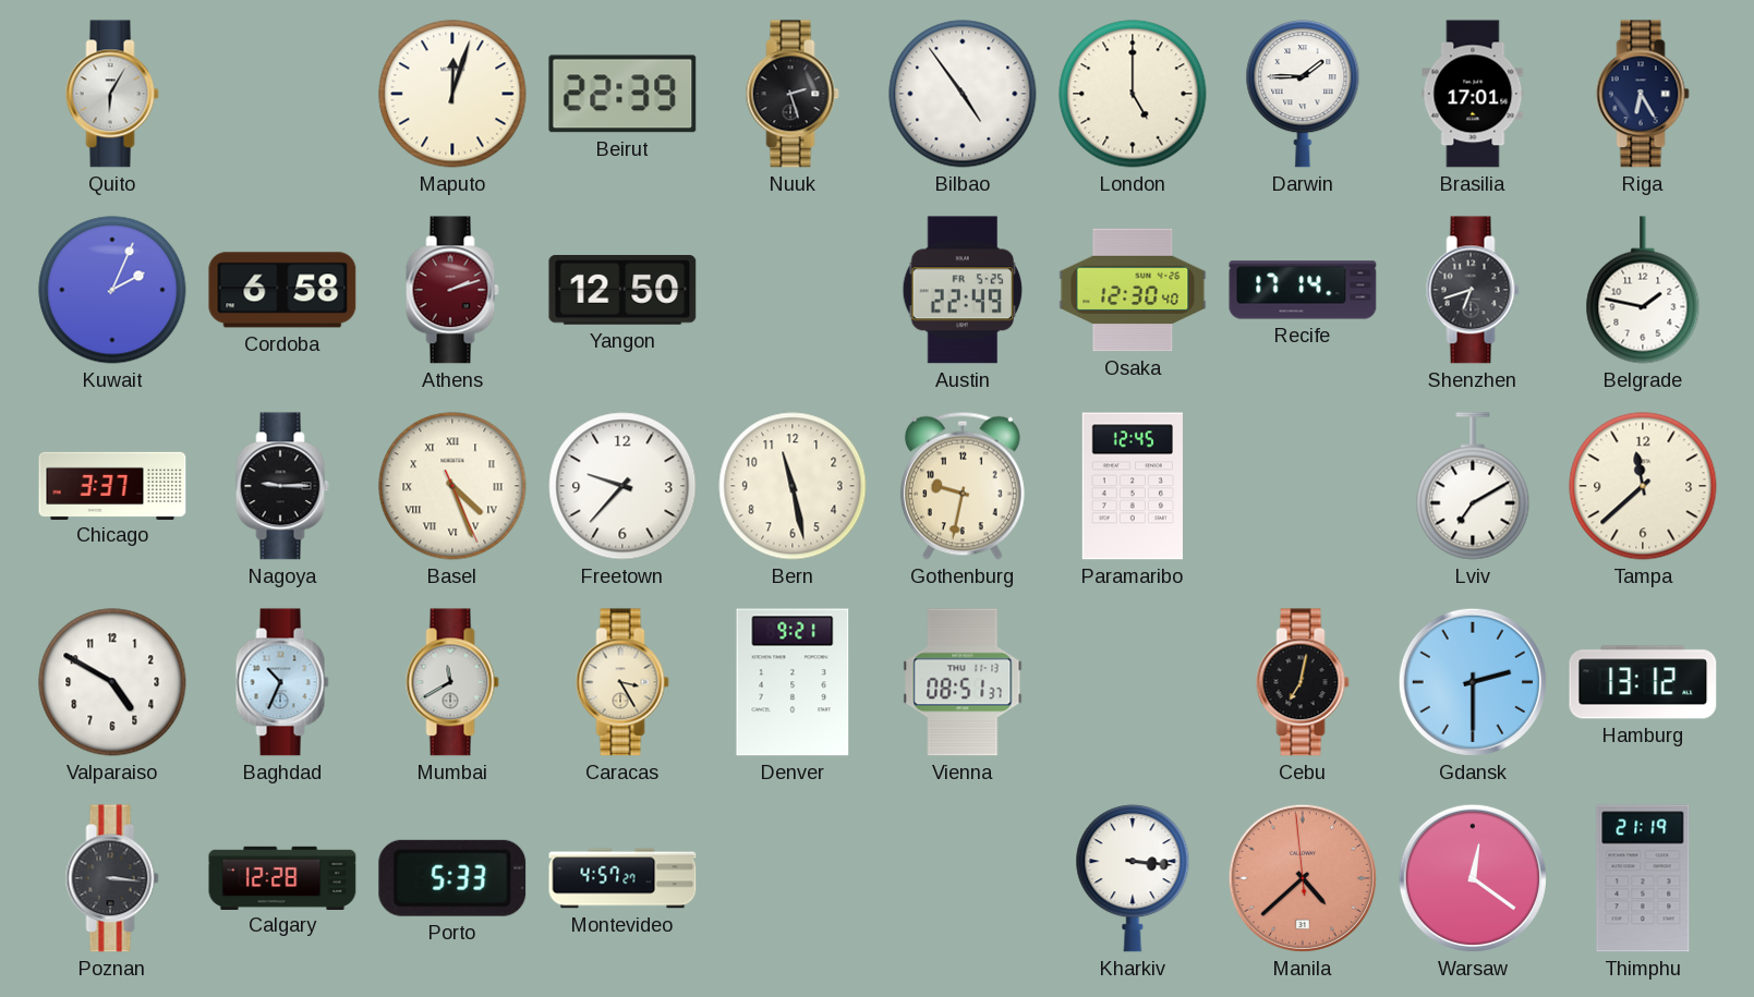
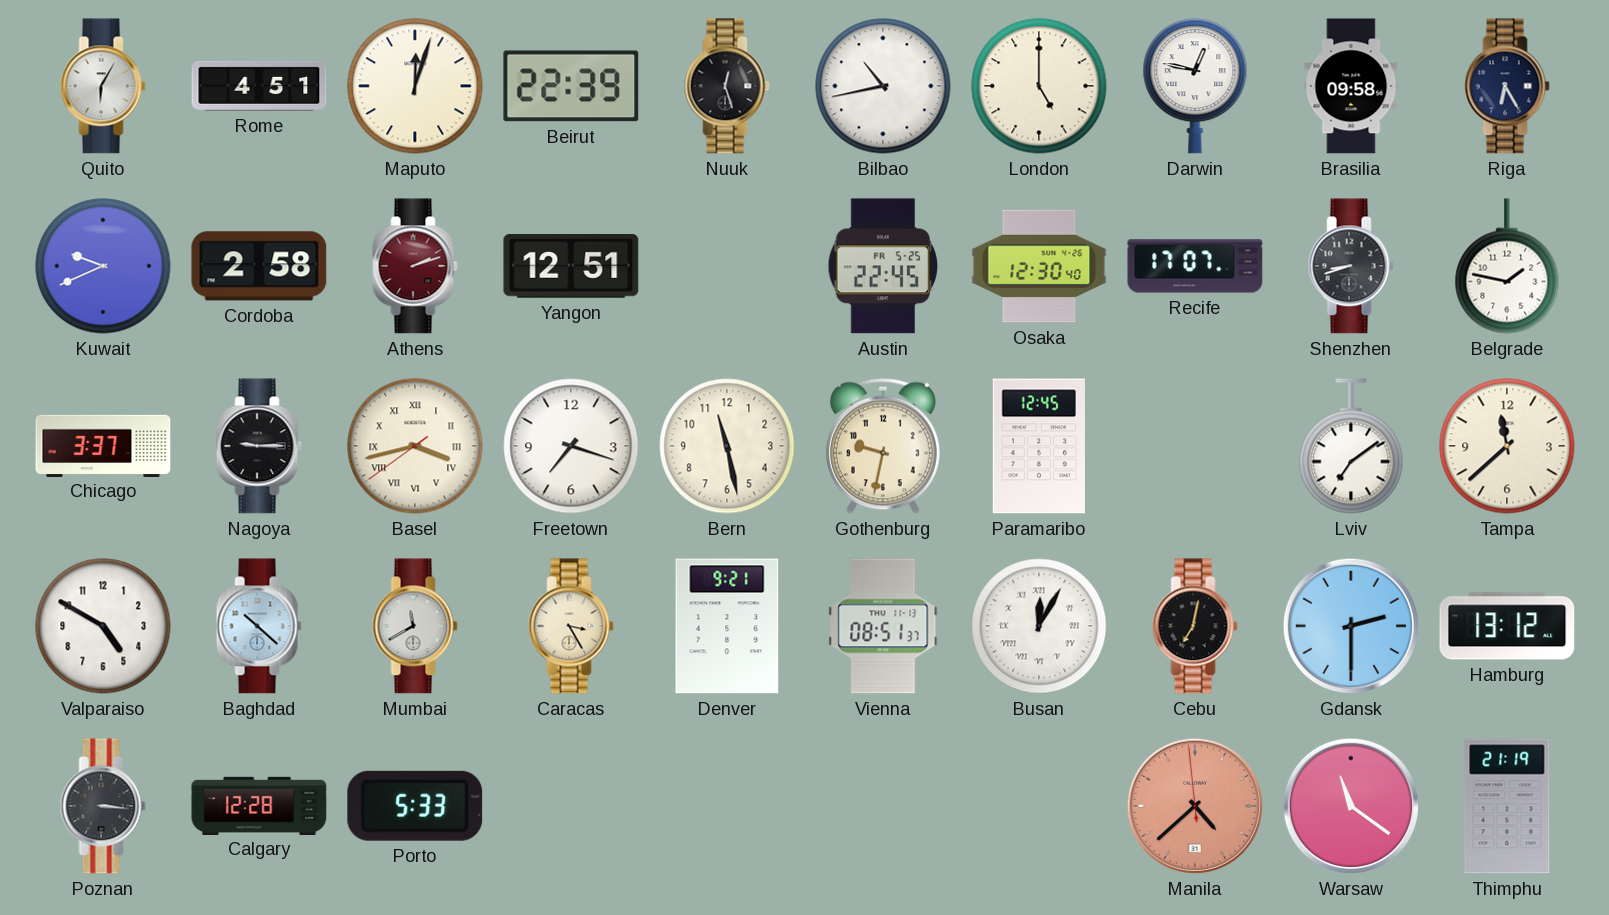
Rome: none -> 4:51 (259, 86)
Nuuk: 2:27 -> 12:27 (727, 86)
Bilbao: 4:54 -> 10:43 (883, 86)
Darwin: 1:45 -> 12:47 (1195, 86)
Brasilia: 17:01 -> 09:58 (1351, 86)
Kuwait: 2:04 -> 9:41 (103, 266)
Cordoba: 6:58 -> 2:58 (259, 266)
Yangon: 12:50 -> 12:51 (571, 266)
Austin: 22:49 -> 22:45 (883, 266)
Recife: 17:14 -> 17:07 (1195, 266)
Shenzhen: 6:42 -> 8:42 (1351, 266)
Basel: 4:26 -> 3:42 (415, 446)
Freetown: 9:37 -> 7:18 (571, 446)
Lviv: 7:10 -> 7:09 (1351, 446)
Baghdad: 10:34 -> 10:22 (259, 626)
Busan: none -> 12:05 (1039, 626)
Montevideo: 4:57 -> none (622, 878)
Kharkiv: 3:16 -> none (1133, 878)
Warsaw: 12:21 -> 11:21 (1351, 806)
